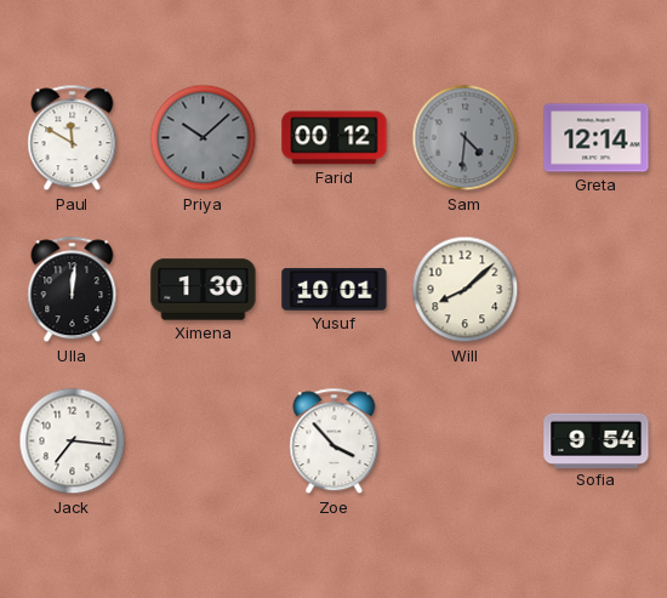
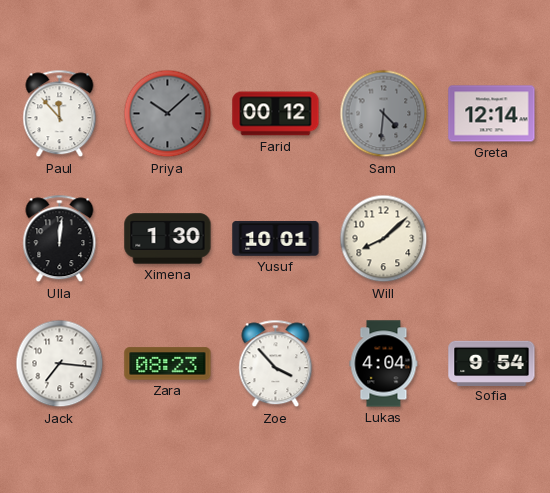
Paul: 11:50 -> 11:53 (60, 114)
Zara: none -> 08:23 (168, 364)
Lukas: none -> 4:04 (384, 364)
